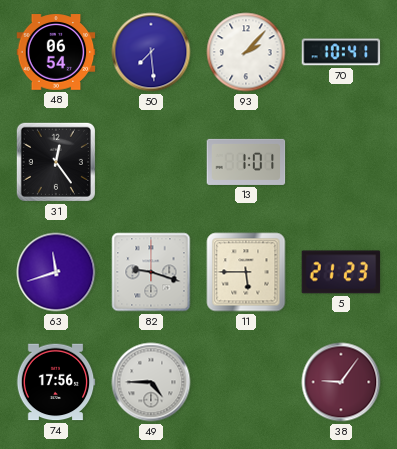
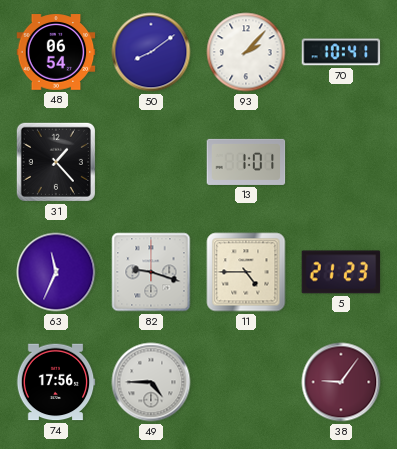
50: 7:29 -> 8:09 (151, 52)
31: 12:24 -> 1:23 (56, 162)
63: 11:42 -> 11:34 (56, 272)
11: 5:45 -> 4:45 (246, 272)
